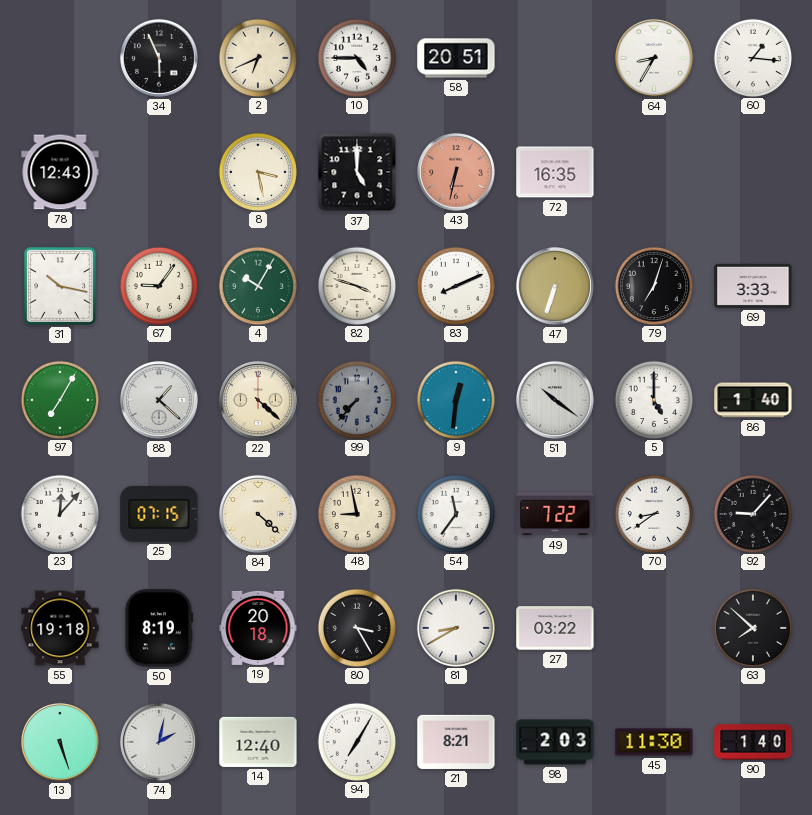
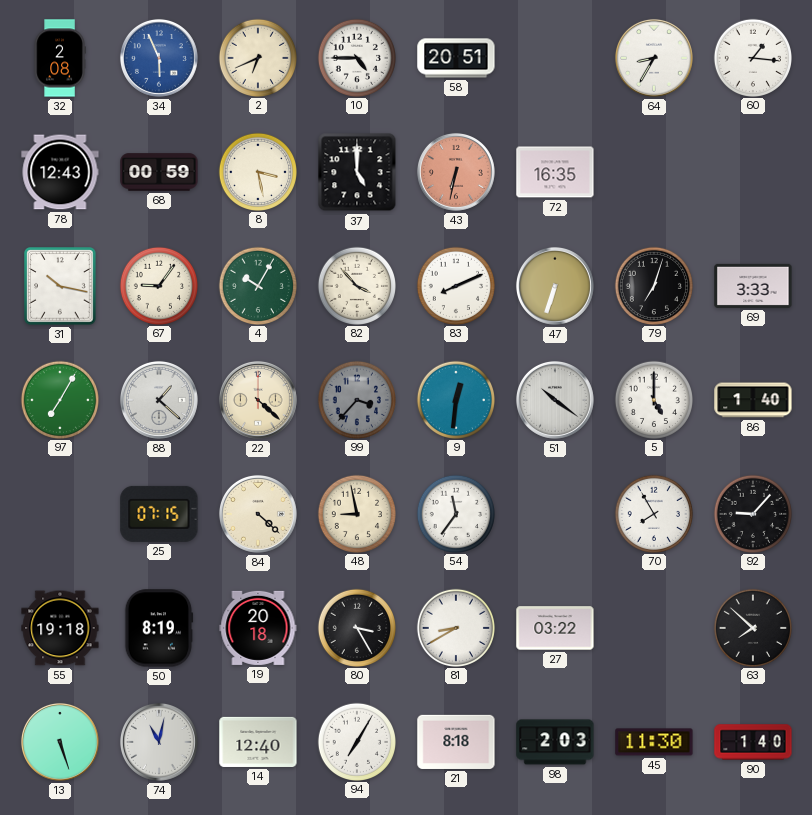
32: none -> 2:08 (60, 58)
34 dial: black -> blue (159, 58)
68: none -> 00:59 (159, 172)
82: 3:48 -> 3:53 (356, 285)
99: 7:37 -> 3:37 (356, 399)
23: 12:07 -> none (59, 513)
49: 7:22 -> none (555, 514)
70: 8:39 -> 7:55 (653, 513)
74: 2:02 -> 11:02 (159, 742)
21: 8:21 -> 8:18 (456, 742)
